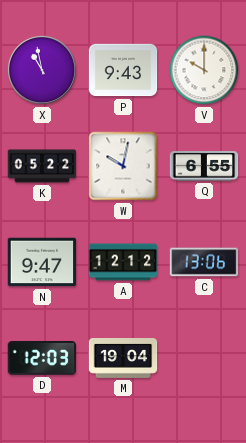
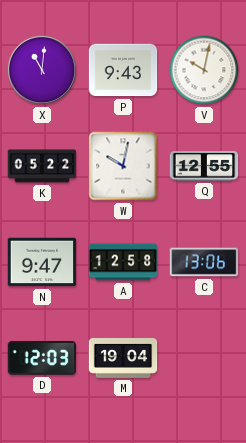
X: 10:58 -> 11:01 (42, 70)
V: 10:00 -> 10:02 (204, 70)
Q: 6:55 -> 12:55 (204, 166)
A: 12:12 -> 12:58 (123, 262)
